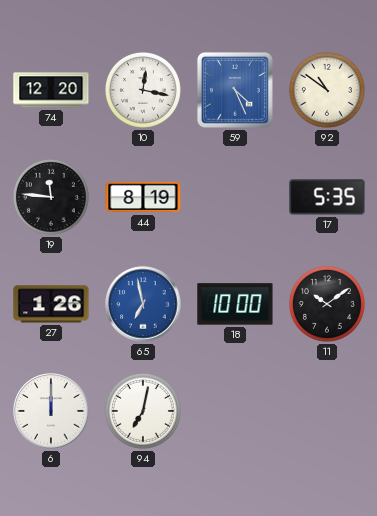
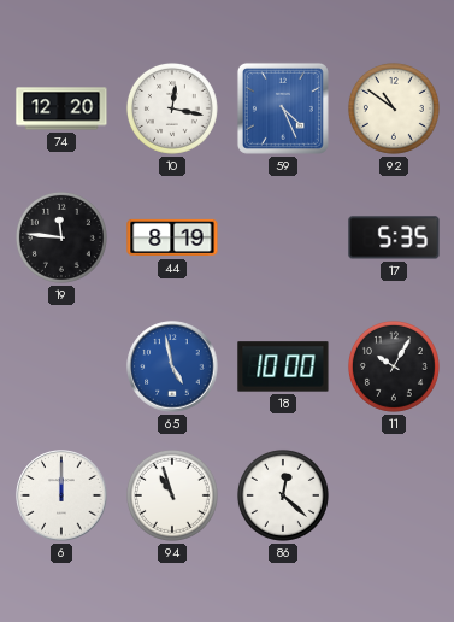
27: 1:26 -> none (51, 304)
65: 6:58 -> 4:58 (172, 366)
11: 10:09 -> 10:05 (394, 366)
94: 7:02 -> 10:57 (172, 495)
86: none -> 12:22 (283, 495)
